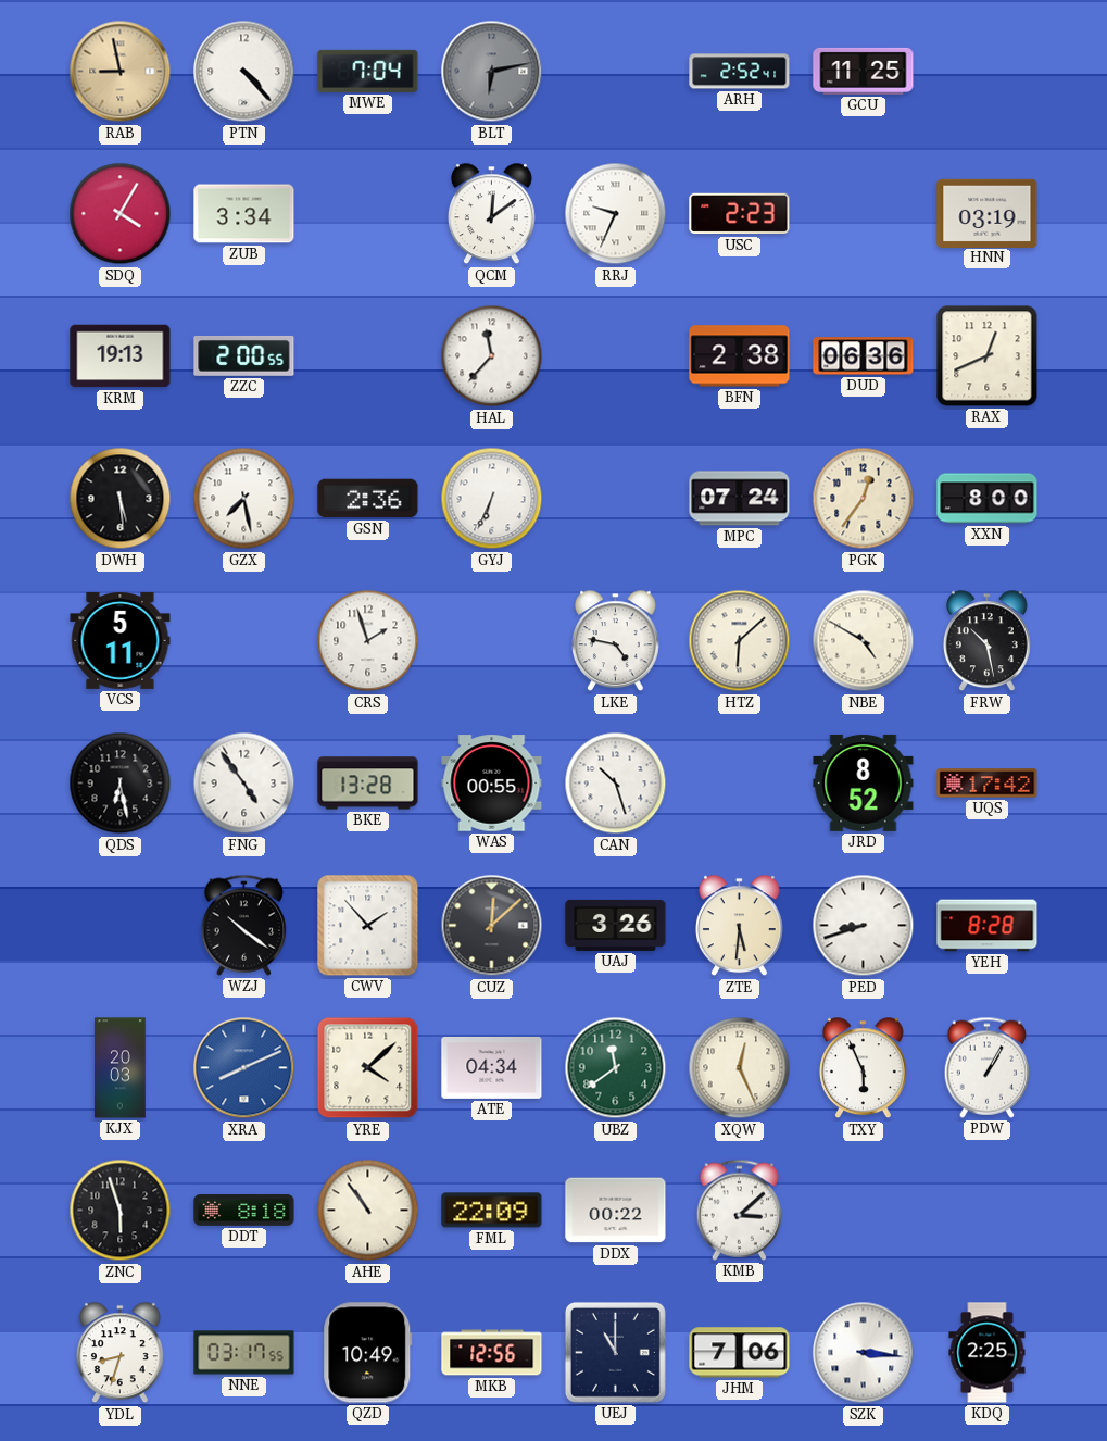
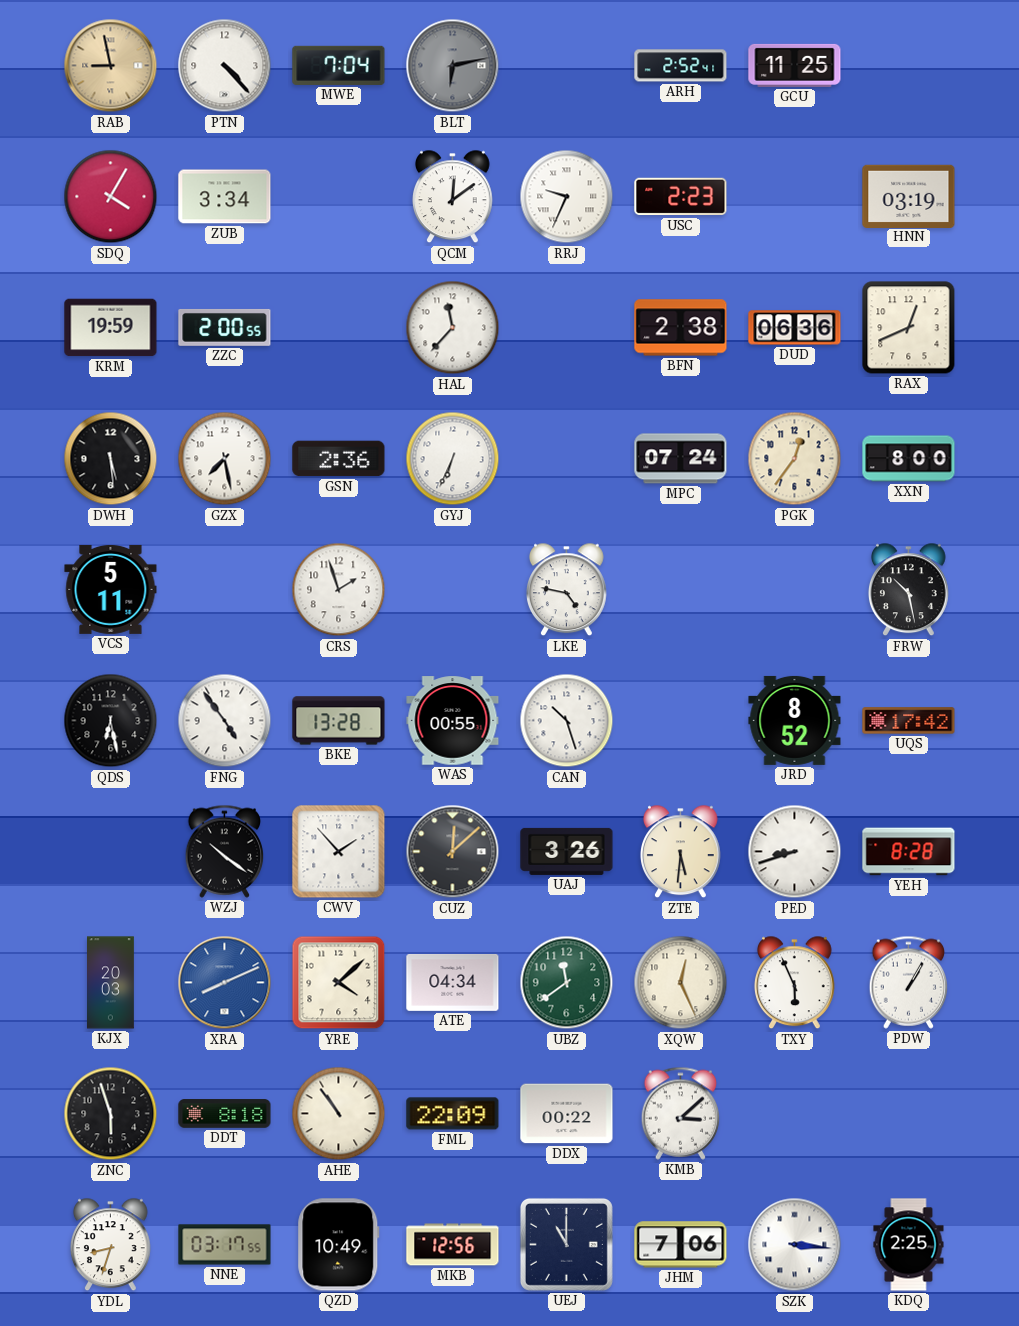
KRM: 19:13 -> 19:59 (111, 328)
HTZ: 6:08 -> none (740, 641)
NBE: 4:50 -> none (864, 641)
